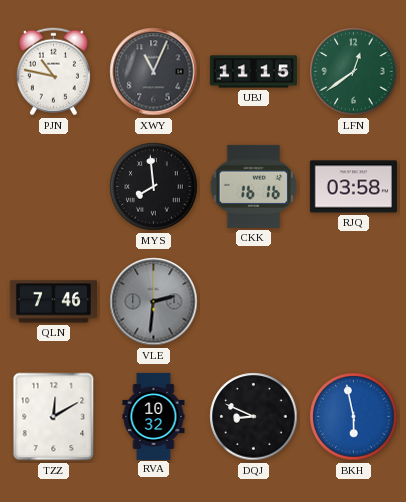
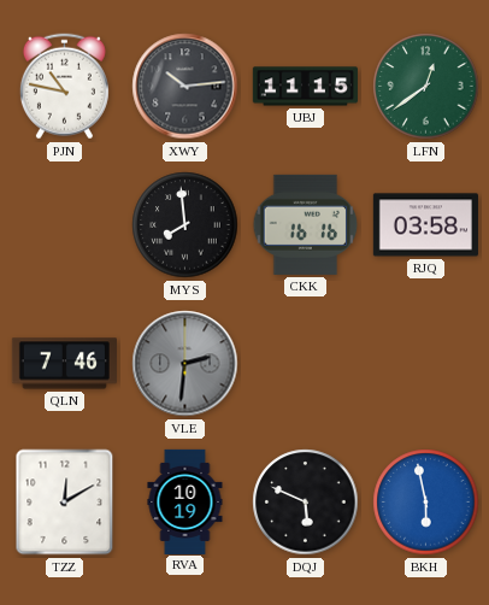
XWY: 11:04 -> 10:14 (185, 87)
RVA: 10:32 -> 10:19 (185, 501)
DQJ: 8:49 -> 5:49 (306, 503)
